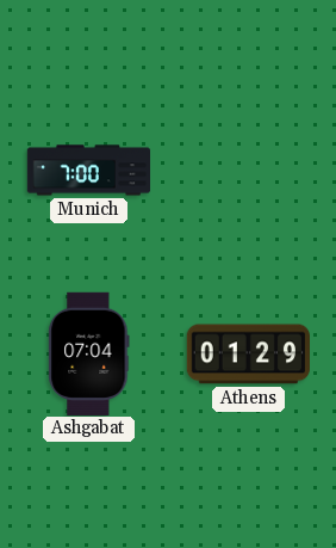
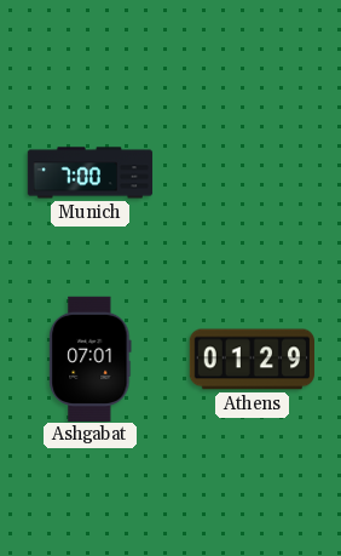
Ashgabat: 07:04 -> 07:01 (91, 359)
